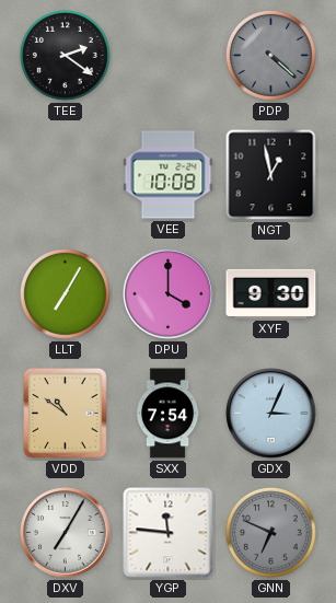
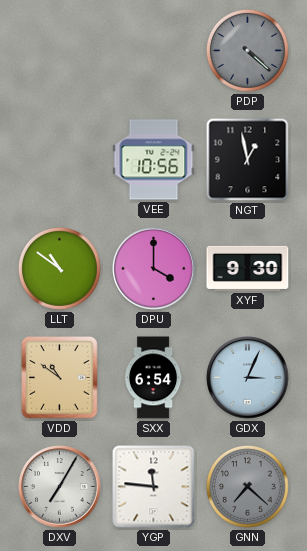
TEE: 2:21 -> none (65, 55)
VEE: 10:08 -> 10:56 (154, 160)
LLT: 7:05 -> 10:51 (59, 268)
SXX: 7:54 -> 6:54 (153, 378)
GNN: 6:49 -> 7:22 (247, 486)
